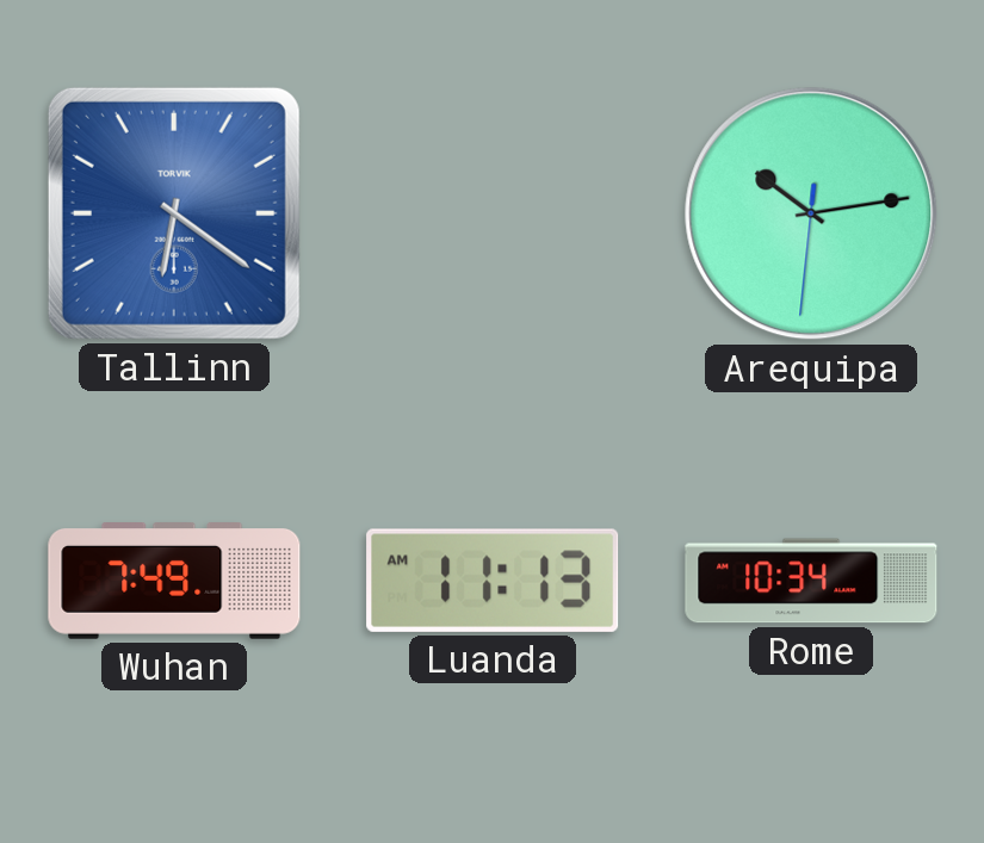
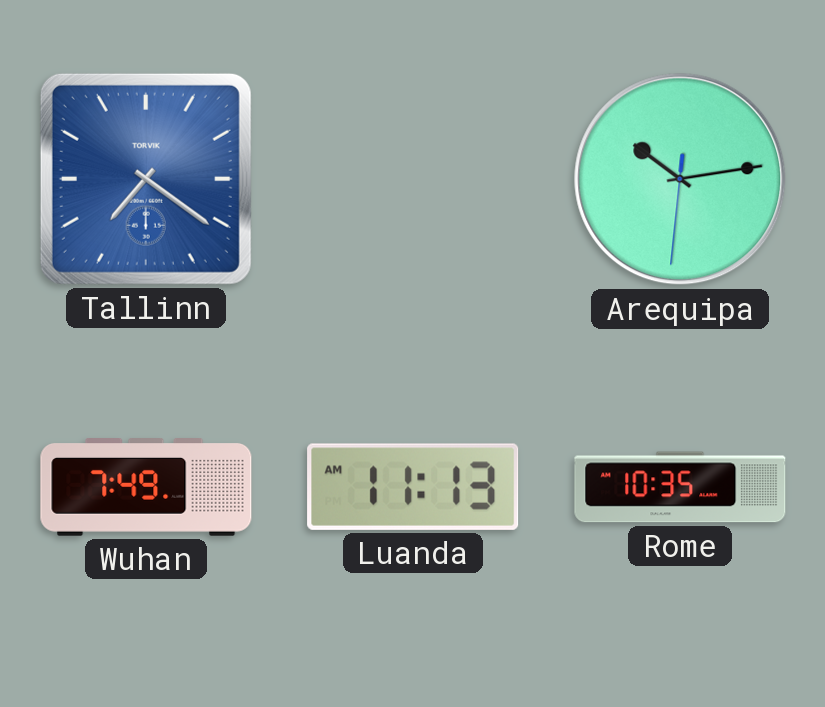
Tallinn: 6:21 -> 7:21 (146, 179)
Rome: 10:34 -> 10:35 (680, 487)
